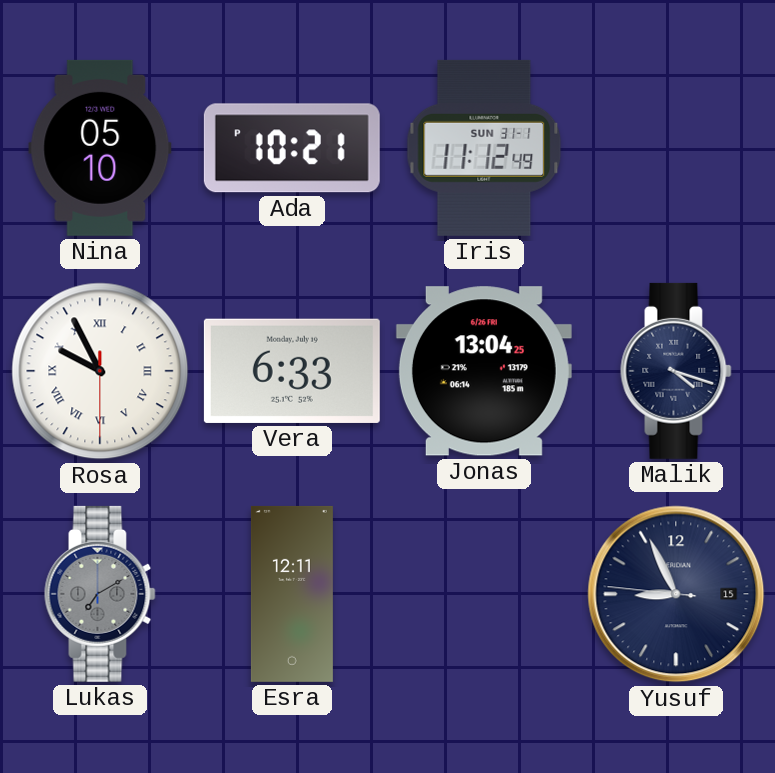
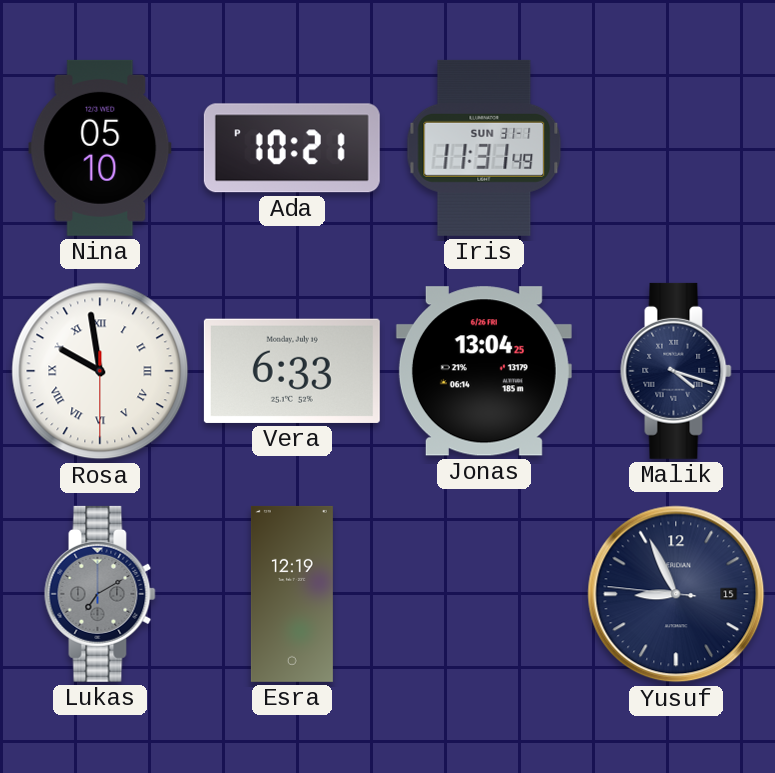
Iris: 11:12 -> 11:31 (484, 148)
Rosa: 9:55 -> 9:58 (100, 371)
Esra: 12:11 -> 12:19 (292, 594)
